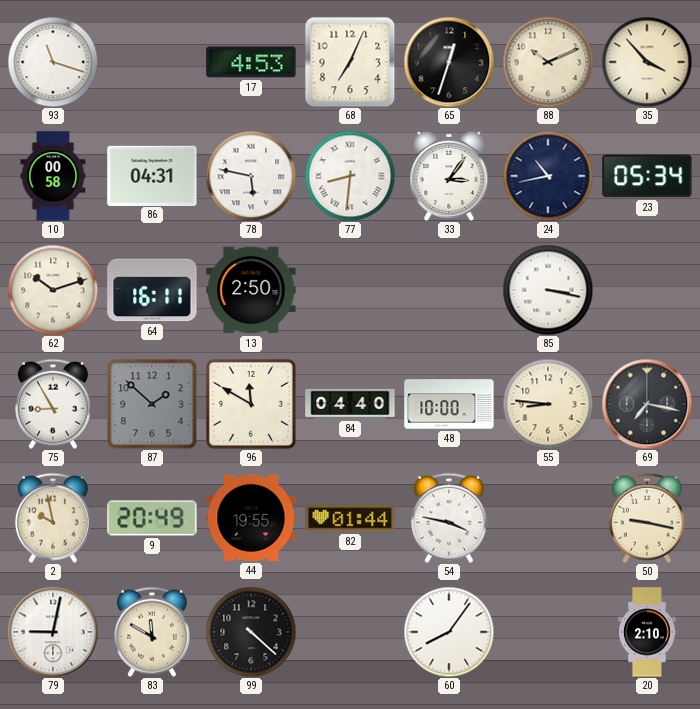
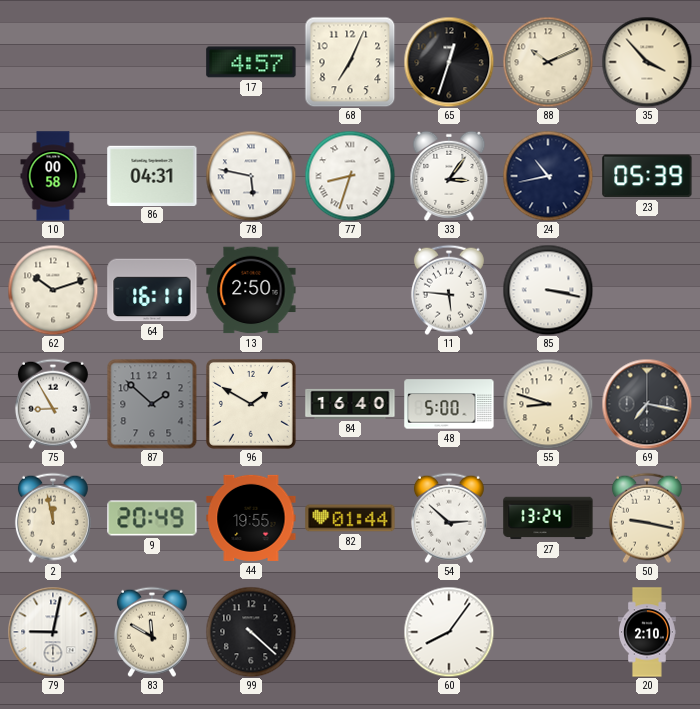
93: 11:18 -> none (53, 62)
17: 4:53 -> 4:57 (251, 62)
77: 8:31 -> 8:33 (350, 176)
23: 05:34 -> 05:39 (647, 176)
11: none -> 5:46 (449, 290)
96: 11:50 -> 1:50 (251, 404)
84: 04:40 -> 16:40 (350, 404)
48: 10:00 -> 5:00 (449, 404)
55: 8:46 -> 8:48 (548, 404)
2: 9:58 -> 11:58 (53, 518)
54: 3:47 -> 2:52 (449, 518)
27: none -> 13:24 (548, 518)
